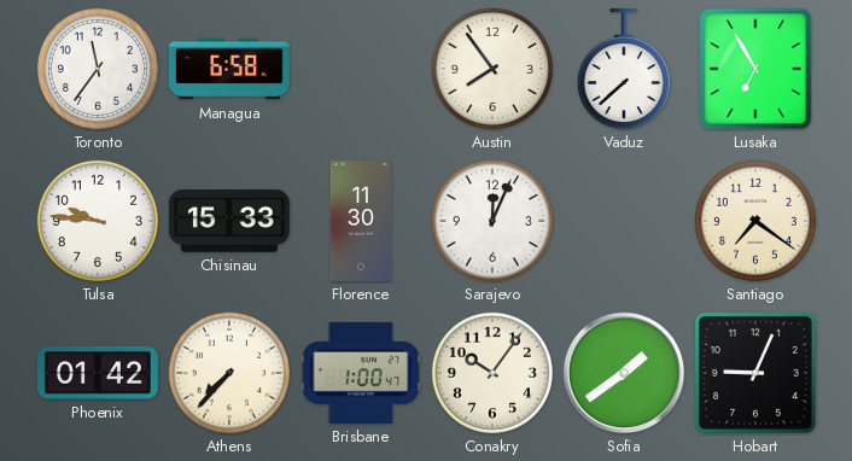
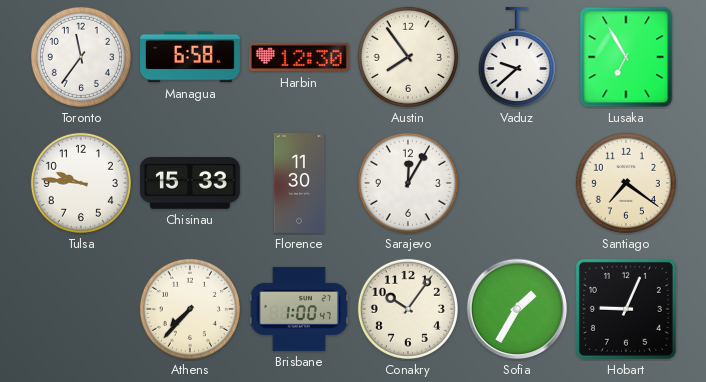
Harbin: none -> 12:30 (299, 57)
Vaduz: 7:38 -> 9:38 (517, 57)
Sarajevo: 12:04 -> 12:05 (408, 183)
Phoenix: 01:42 -> none (98, 373)
Sofia: 1:39 -> 1:35 (517, 309)
